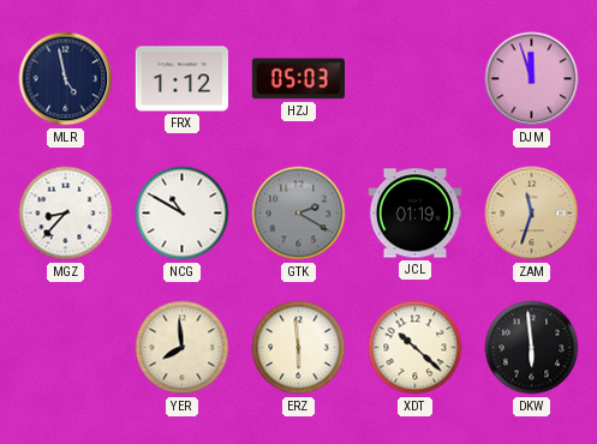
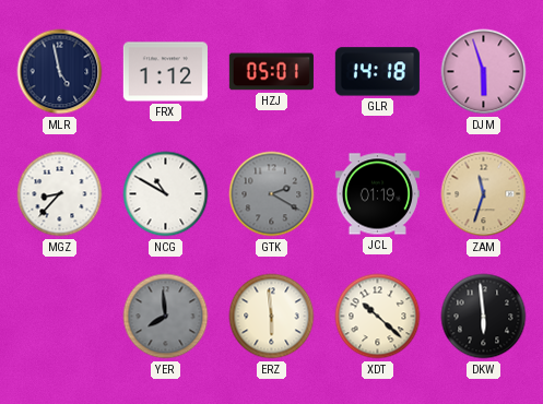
HZJ: 05:03 -> 05:01 (271, 72)
GLR: none -> 14:18 (377, 72)
DJM: 11:57 -> 5:57 (484, 72)
YER dial: cream -> grey (166, 317)
